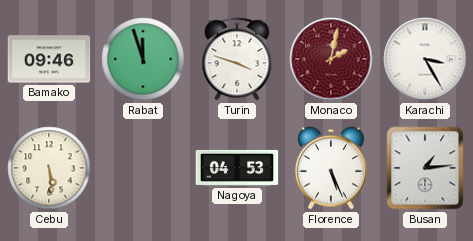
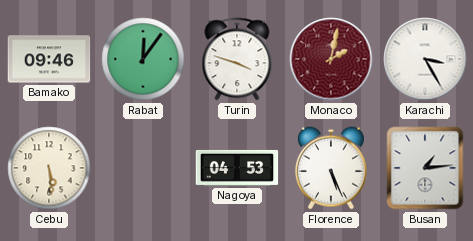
Rabat: 11:57 -> 12:06 (143, 59)
